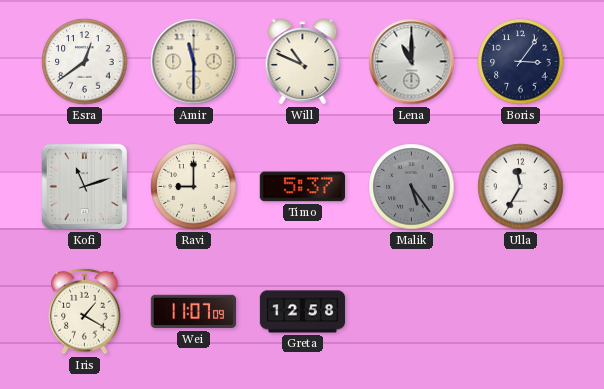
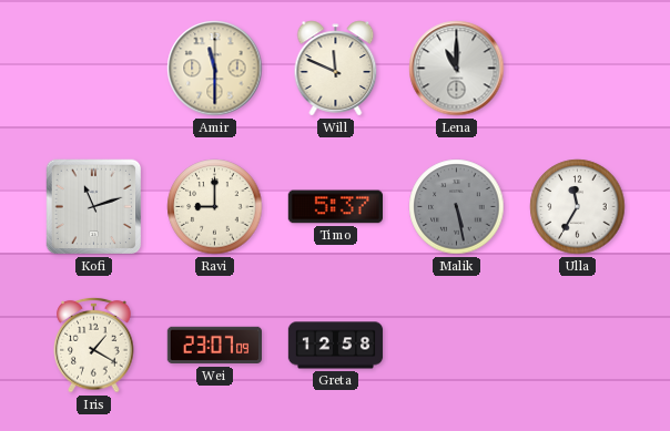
Esra: 12:39 -> none (85, 62)
Will: 10:49 -> 11:49 (336, 69)
Boris: 3:06 -> none (521, 62)
Malik: 5:24 -> 5:28 (457, 207)
Wei: 11:07 -> 23:07 (215, 346)
